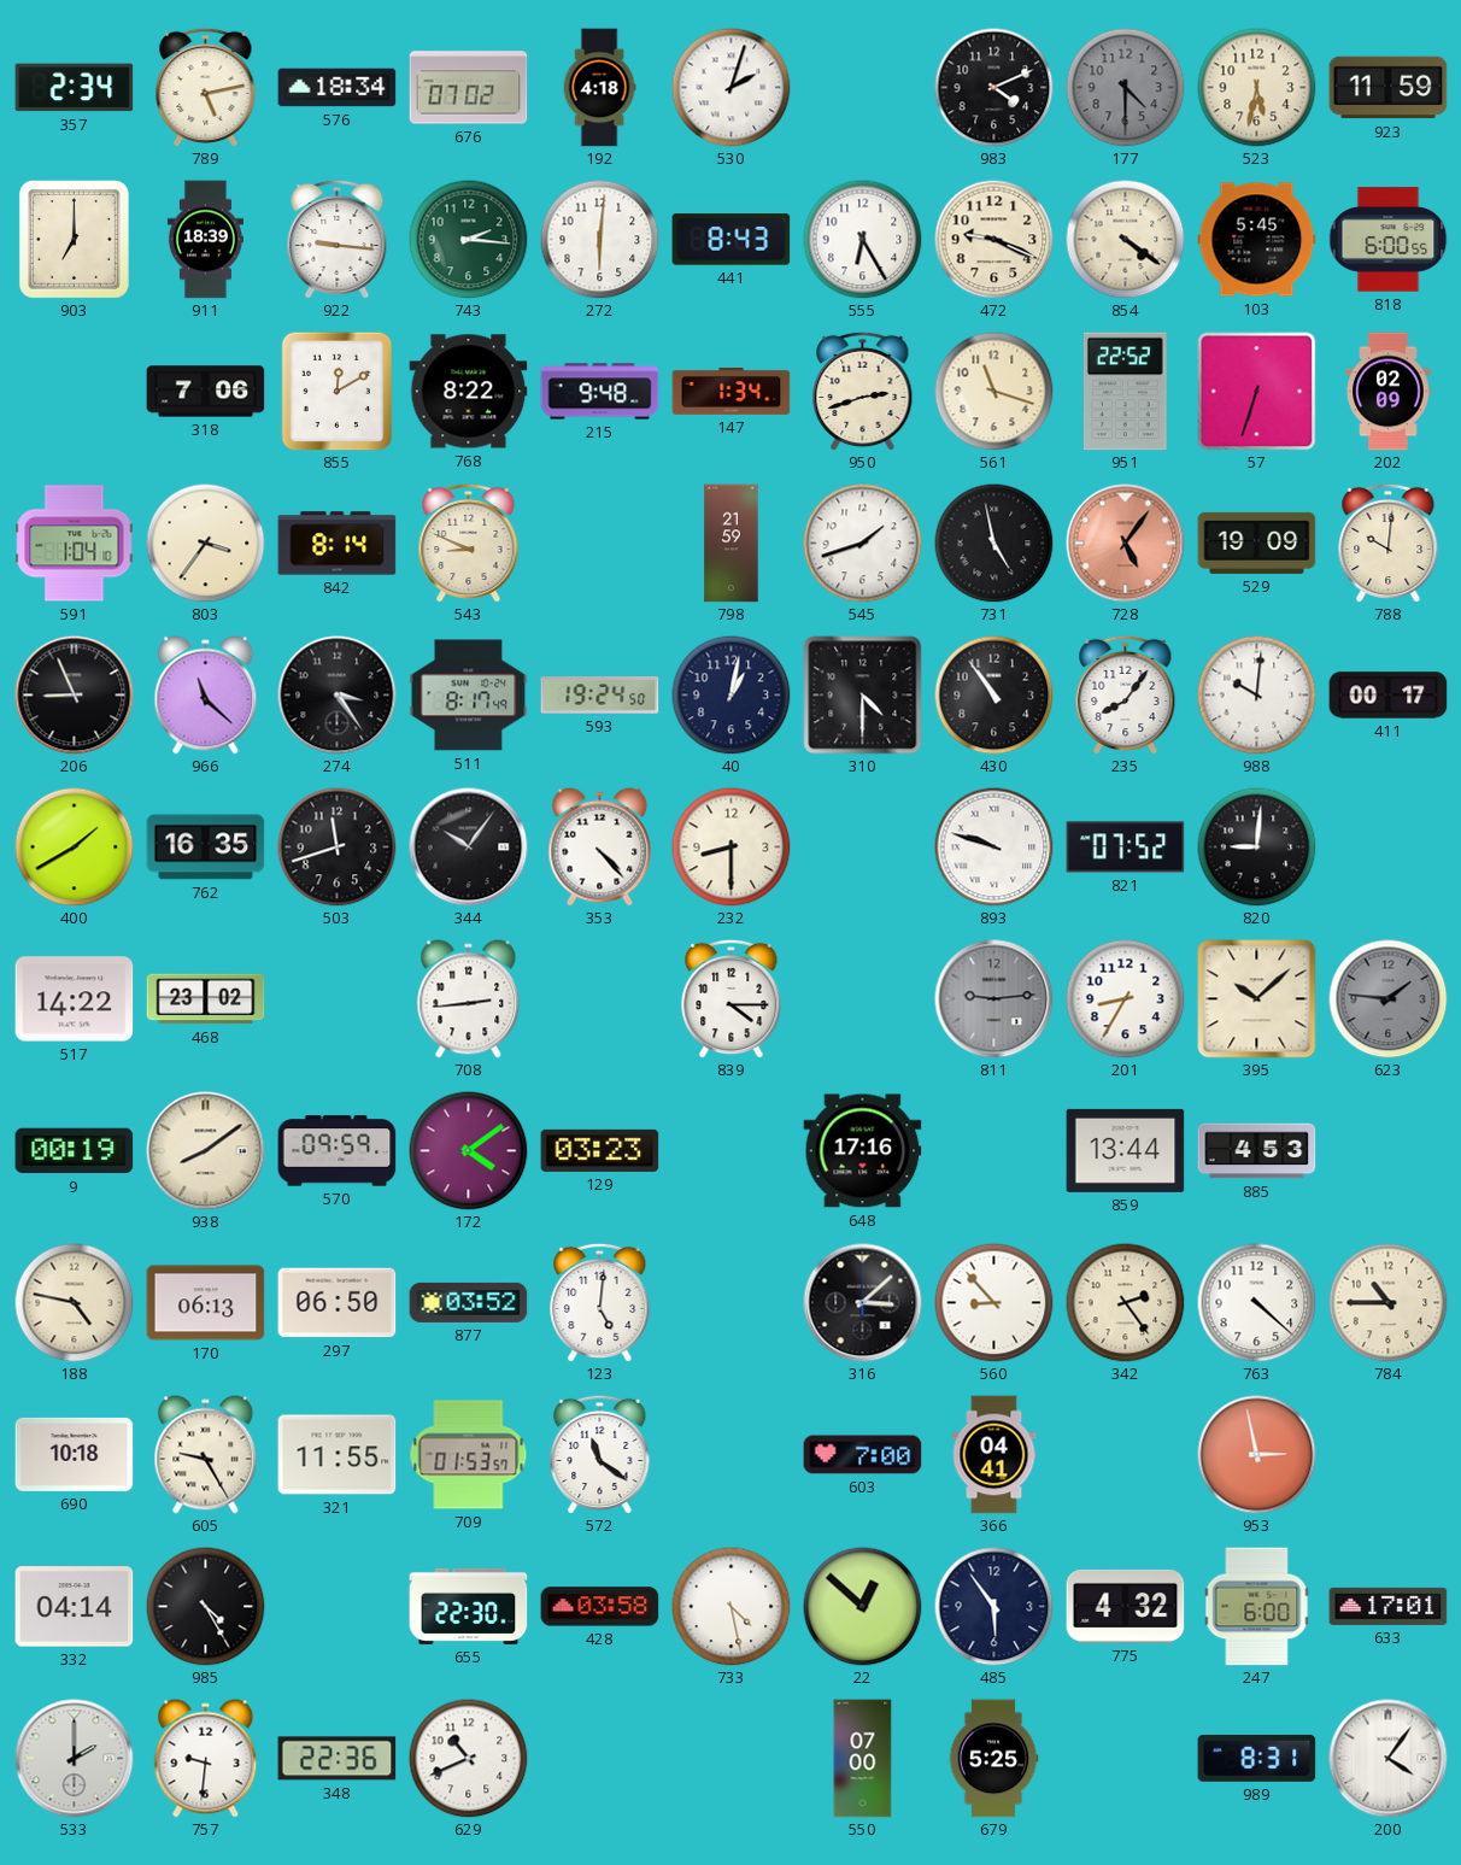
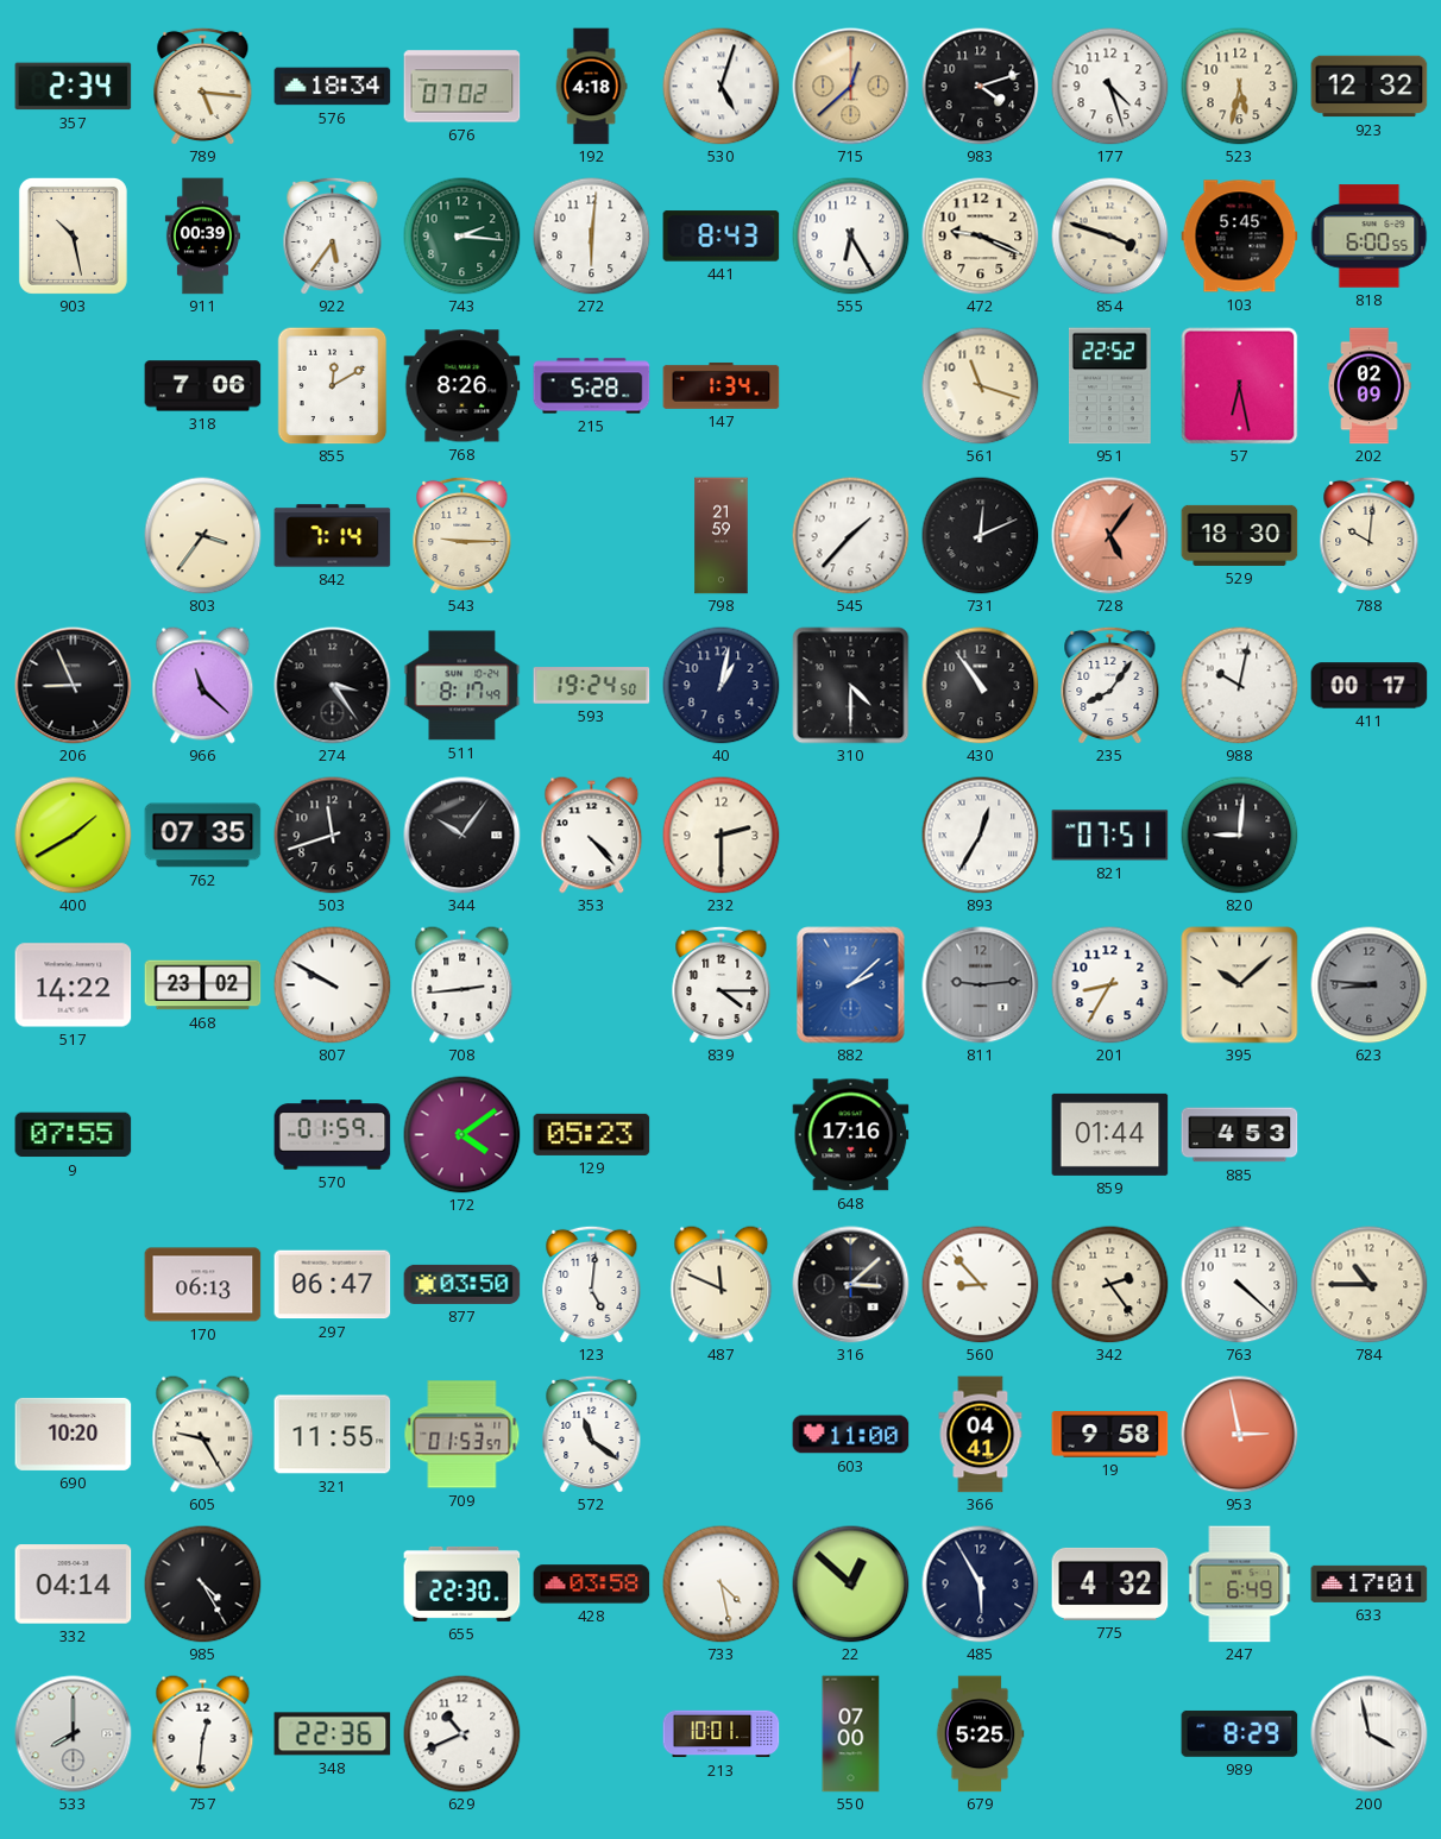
789: 5:13 -> 5:16 (203, 86)
530: 2:03 -> 5:03 (722, 87)
715: none -> 12:38 (851, 87)
983: 4:11 -> 4:12 (981, 87)
177: 4:30 -> 4:27 (1110, 87)
177 dial: grey -> white (1110, 87)
923: 11:59 -> 12:32 (1370, 87)
903: 7:00 -> 10:28 (73, 235)
911: 18:39 -> 00:39 (202, 237)
922: 9:16 -> 5:36 (333, 235)
854: 4:21 -> 3:48 (1110, 237)
768: 8:22 -> 8:26 (462, 386)
215: 9:48 -> 5:28 (592, 386)
950: 2:42 -> none (863, 391)
57: 6:33 -> 6:28 (1240, 386)
591: 1:04 -> none (75, 544)
842: 8:14 -> 7:14 (333, 536)
543: 8:49 -> 9:15 (462, 535)
545: 1:42 -> 1:37 (851, 536)
731: 4:58 -> 12:11 (981, 536)
529: 19:09 -> 18:30 (1240, 535)
988: 10:01 -> 10:02 (1240, 686)
762: 16:35 -> 07:35 (203, 836)
232: 8:30 -> 2:30 (722, 836)
893: 9:48 -> 12:35 (981, 836)
821: 07:52 -> 07:51 (1110, 836)
807: none -> 9:50 (333, 985)
882: none -> 2:08 (851, 985)
623: 1:46 -> 8:46 (1370, 985)
9: 00:19 -> 07:55 (74, 1135)
938: 8:09 -> none (206, 1151)
570: 09:59 -> 01:59 (333, 1135)
129: 03:23 -> 05:23 (592, 1134)
859: 13:44 -> 01:44 (1110, 1134)
188: 4:47 -> none (75, 1303)
297: 06:50 -> 06:47 (333, 1285)
877: 03:52 -> 03:50 (462, 1284)
487: none -> 11:49 (722, 1285)
690: 10:18 -> 10:20 (74, 1434)
603: 7:00 -> 11:00 (851, 1435)
19: none -> 9:58 (1110, 1435)
485: 5:54 -> 5:55 (981, 1585)
247: 6:00 -> 6:49 (1240, 1585)
533: 2:00 -> 8:00 (74, 1734)
757: 9:31 -> 12:31 (203, 1734)
213: none -> 10:01 (722, 1734)
989: 8:31 -> 8:29 (1240, 1733)
200: 4:06 -> 3:58 (1370, 1734)
